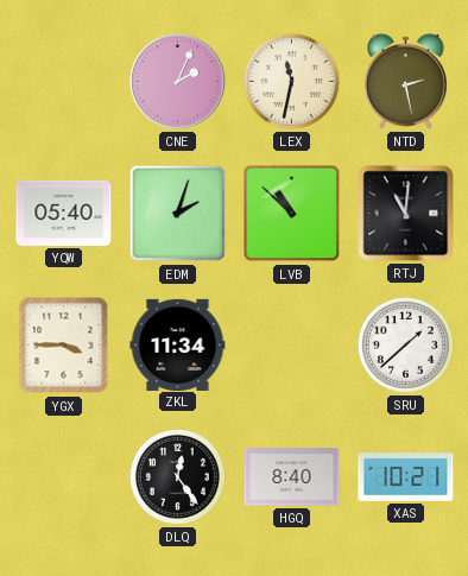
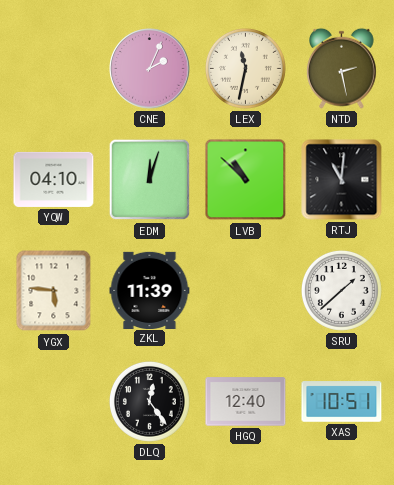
YQW: 05:40 -> 04:10 (54, 179)
EDM: 2:03 -> 12:03 (150, 180)
YGX: 3:45 -> 5:46 (54, 291)
ZKL: 11:34 -> 11:39 (150, 290)
HGQ: 8:40 -> 12:40 (246, 402)
XAS: 10:21 -> 10:51 (342, 402)
